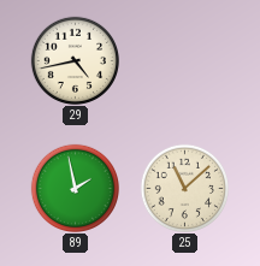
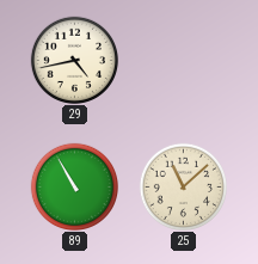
89: 1:58 -> 10:55 (74, 186)
